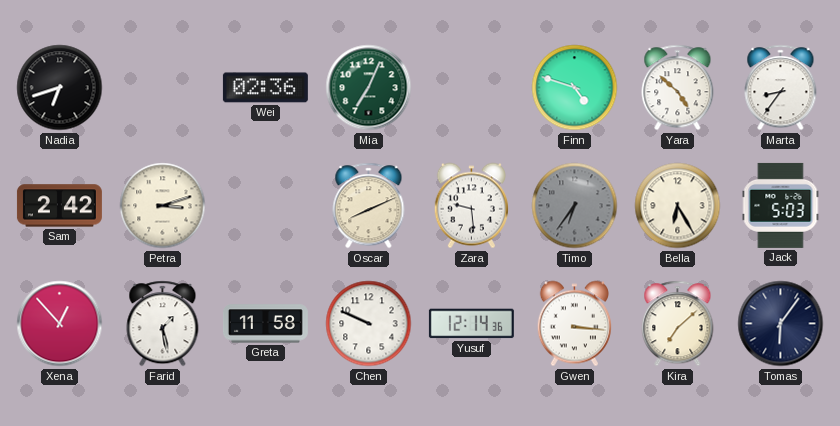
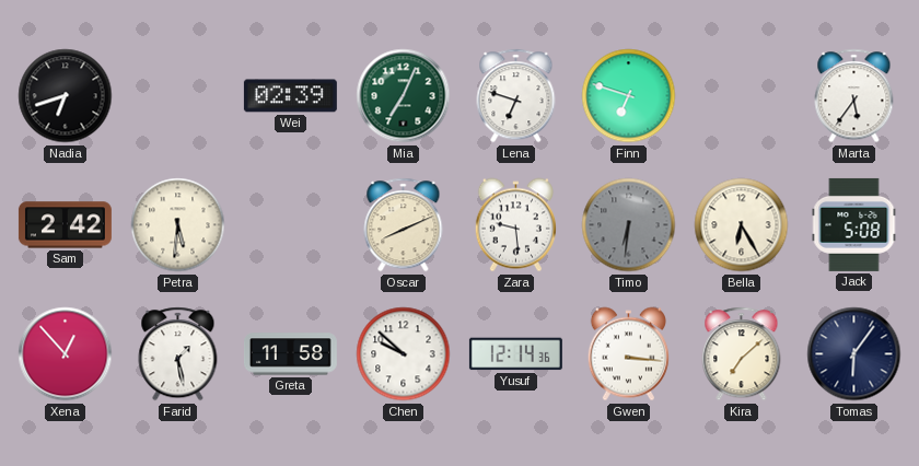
Wei: 02:36 -> 02:39 (290, 96)
Lena: none -> 6:48 (516, 96)
Finn: 4:48 -> 6:48 (629, 96)
Yara: 4:52 -> none (678, 88)
Marta: 8:36 -> 5:36 (854, 96)
Petra: 3:12 -> 5:31 (178, 225)
Timo: 6:36 -> 6:31 (629, 225)
Jack: 5:03 -> 5:08 (854, 224)
Chen: 9:49 -> 9:52 (404, 354)
